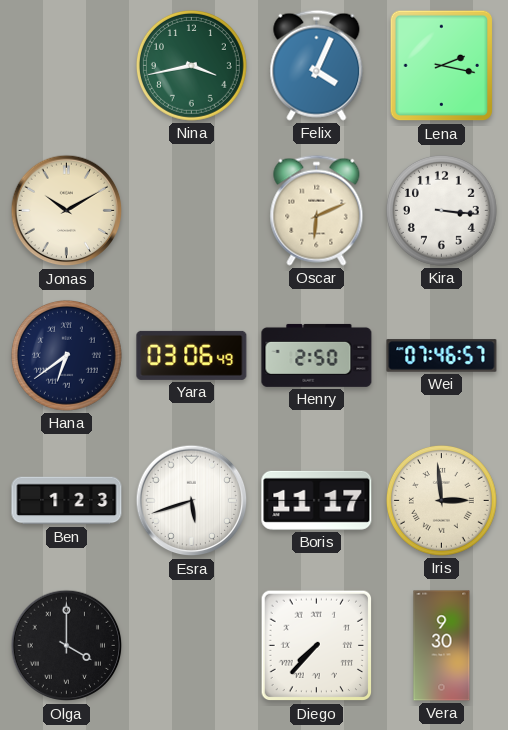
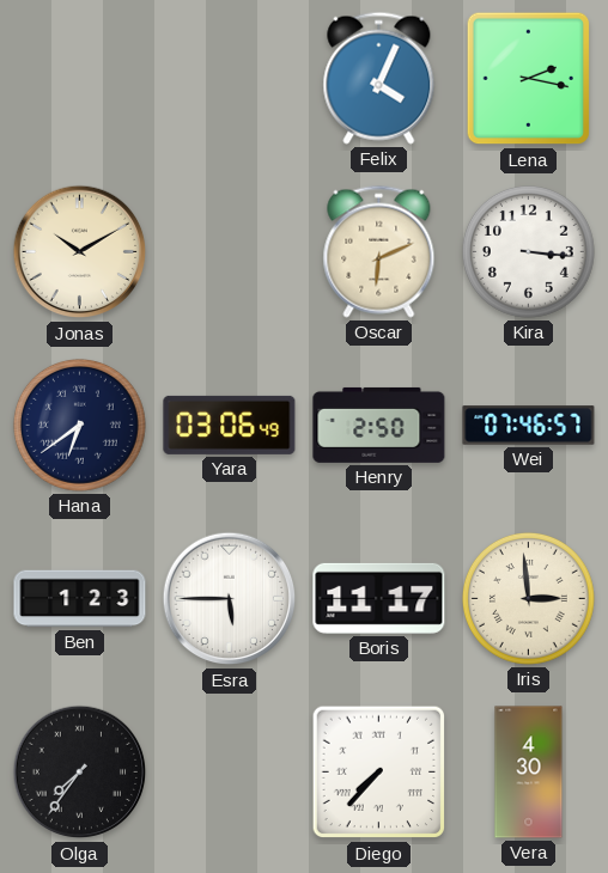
Nina: 3:43 -> none (191, 65)
Esra: 5:42 -> 5:45 (230, 599)
Olga: 4:00 -> 7:36 (80, 773)
Vera: 9:30 -> 4:30 (529, 773)
